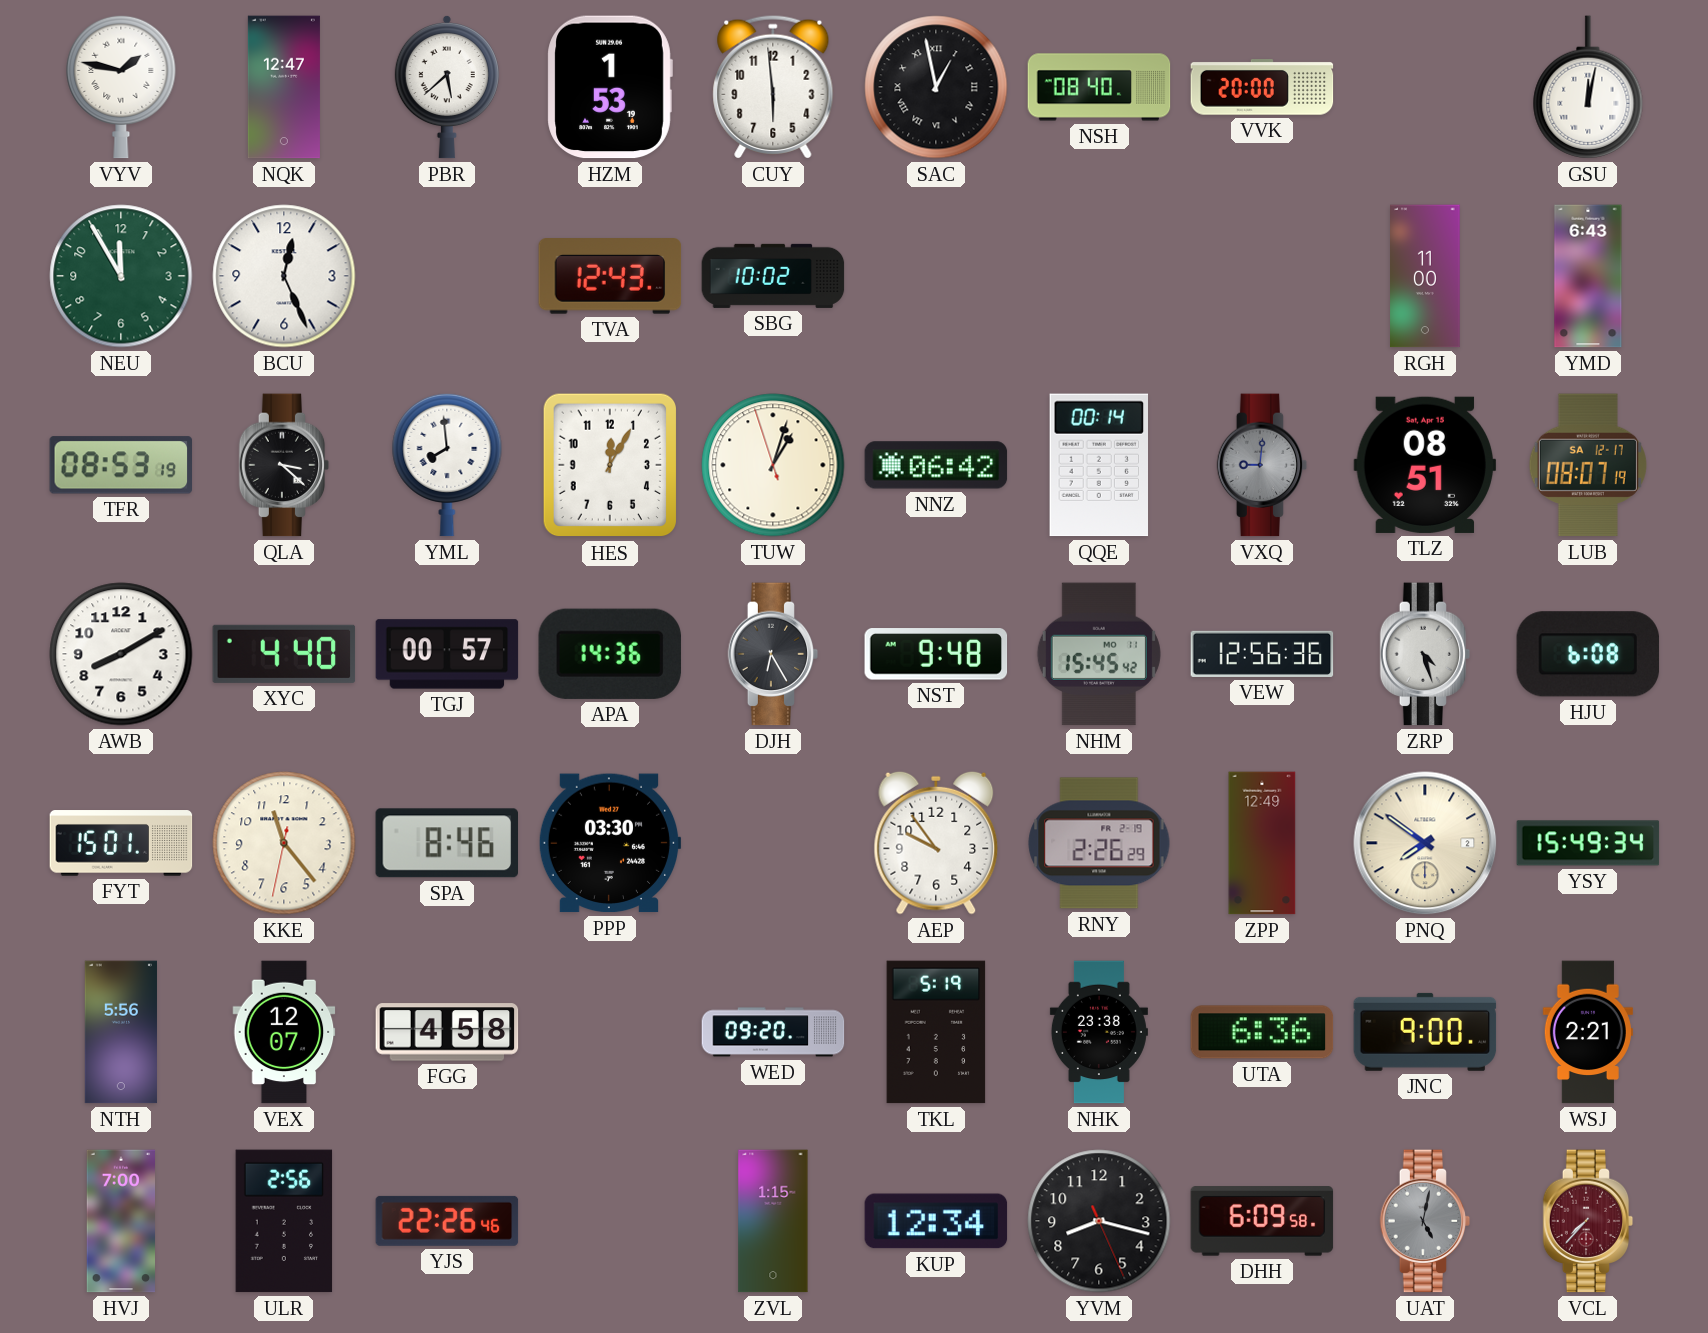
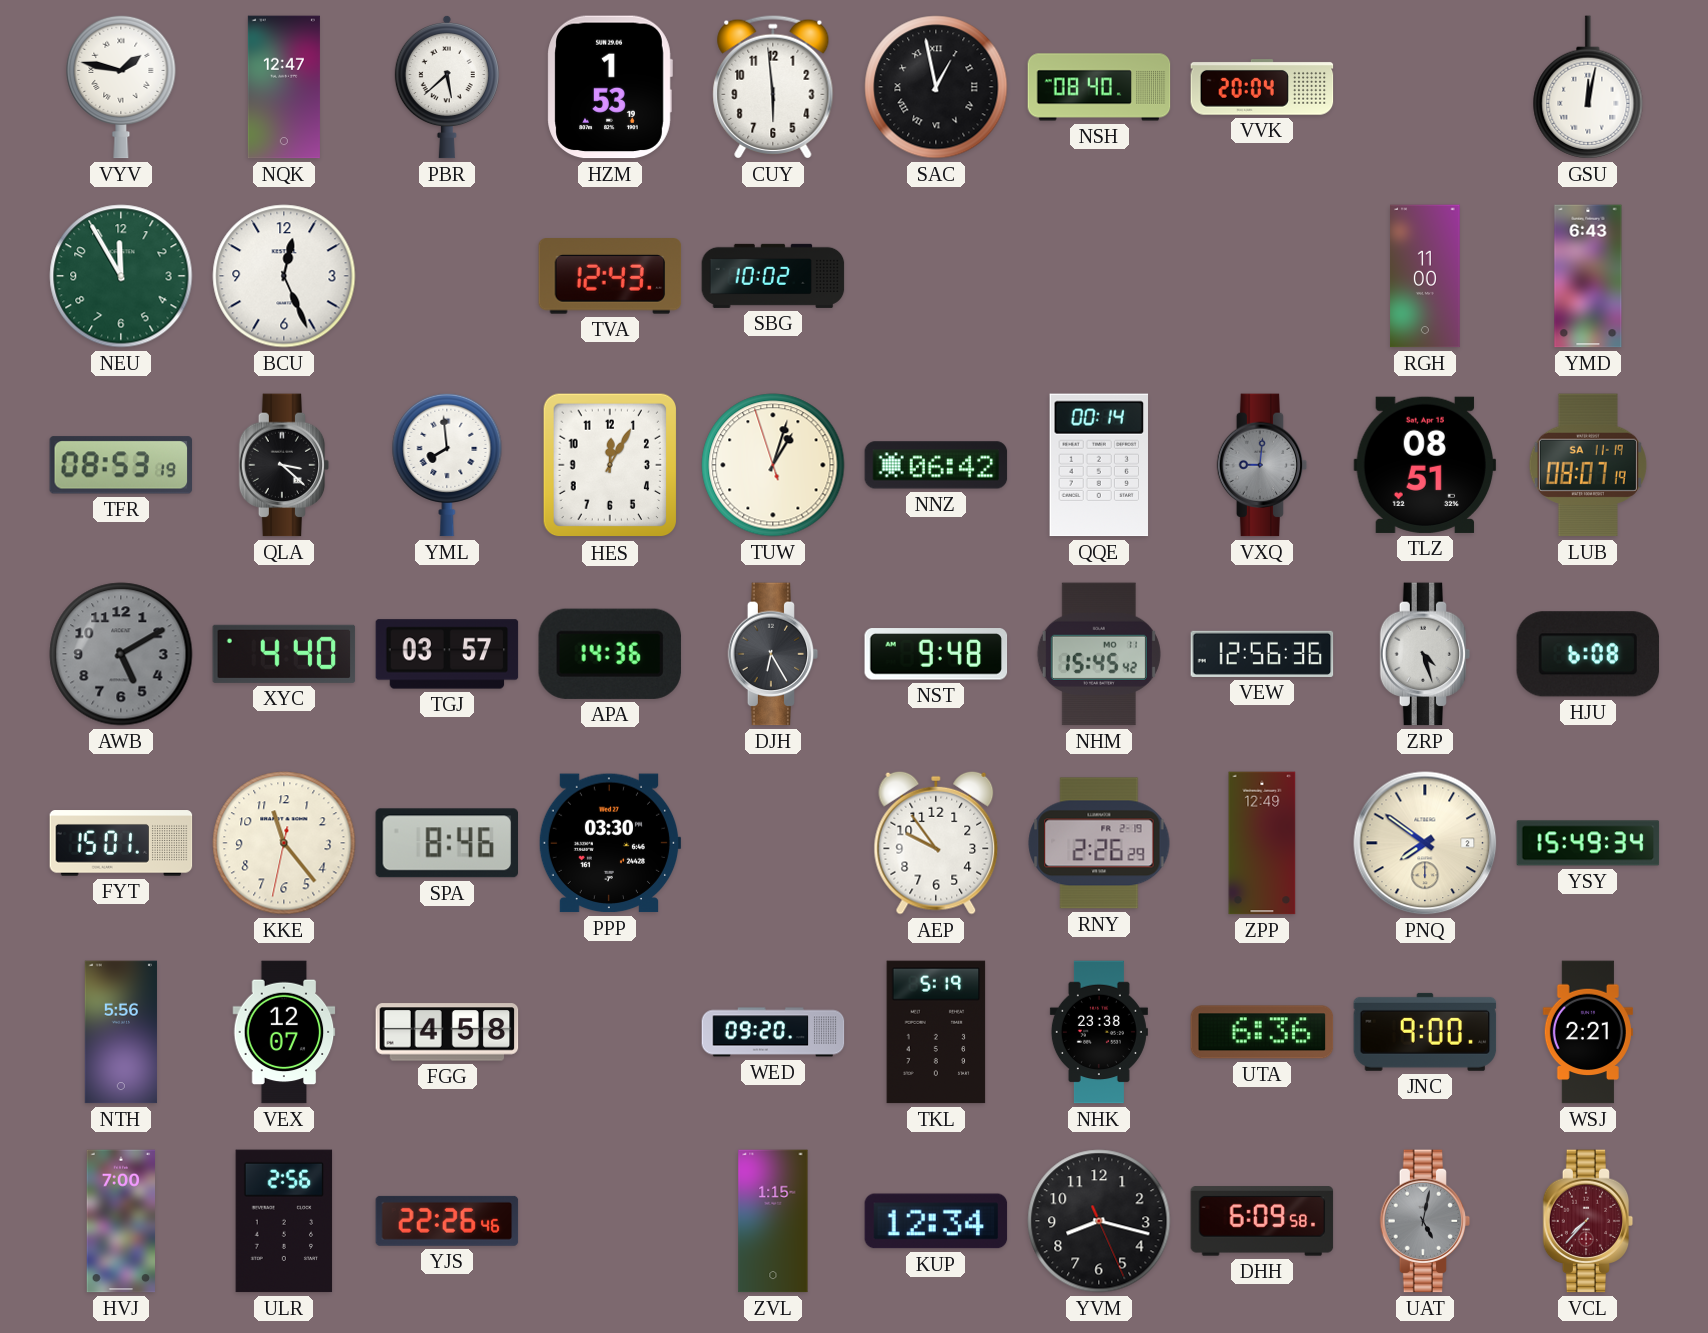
VVK: 20:00 -> 20:04 (1262, 87)
LUB date: SA 12-17 -> SA 11-19 (1588, 465)
AWB: 8:10 -> 5:10 (121, 654)
AWB dial: white -> grey (121, 654)
TGJ: 00:57 -> 03:57 (447, 654)
